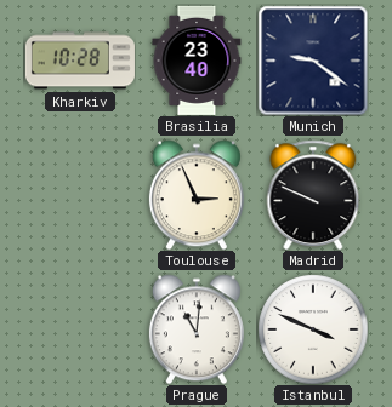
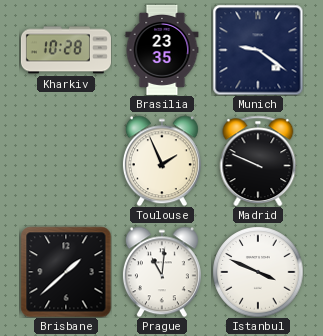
Brasilia: 23:40 -> 23:35 (162, 50)
Toulouse: 2:56 -> 1:56 (162, 161)
Brisbane: none -> 1:38 (66, 272)
